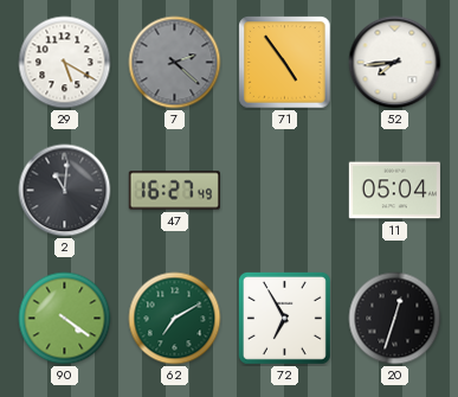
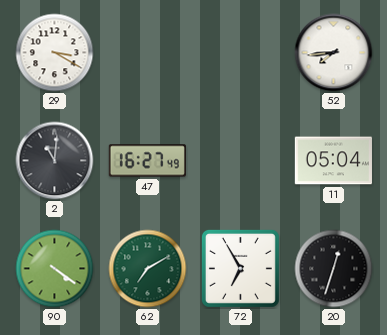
29: 5:20 -> 3:20 (55, 53)
7: 2:22 -> none (175, 63)
71: 4:54 -> none (285, 63)
